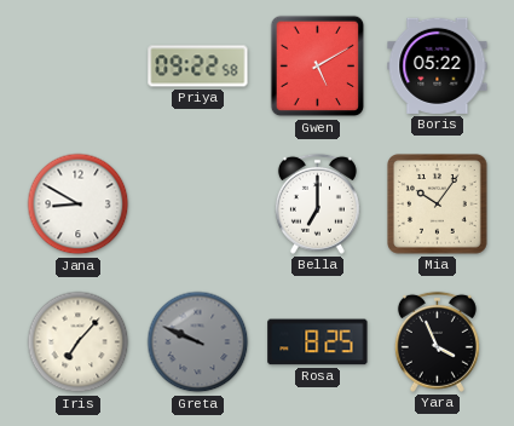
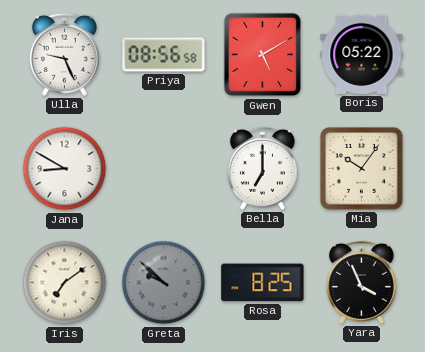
Ulla: none -> 9:26 (64, 54)
Priya: 09:22 -> 08:56 (164, 55)
Iris: 7:07 -> 7:09 (65, 283)
Greta: 9:49 -> 9:52 (164, 283)
